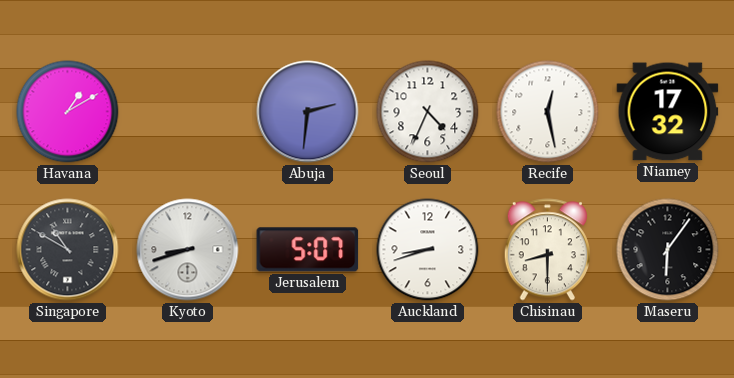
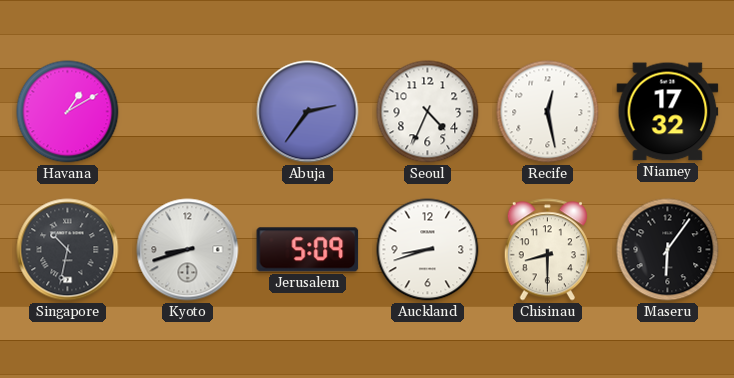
Abuja: 2:31 -> 2:36 (308, 112)
Singapore: 10:50 -> 10:32 (68, 250)
Jerusalem: 5:07 -> 5:09 (308, 250)
